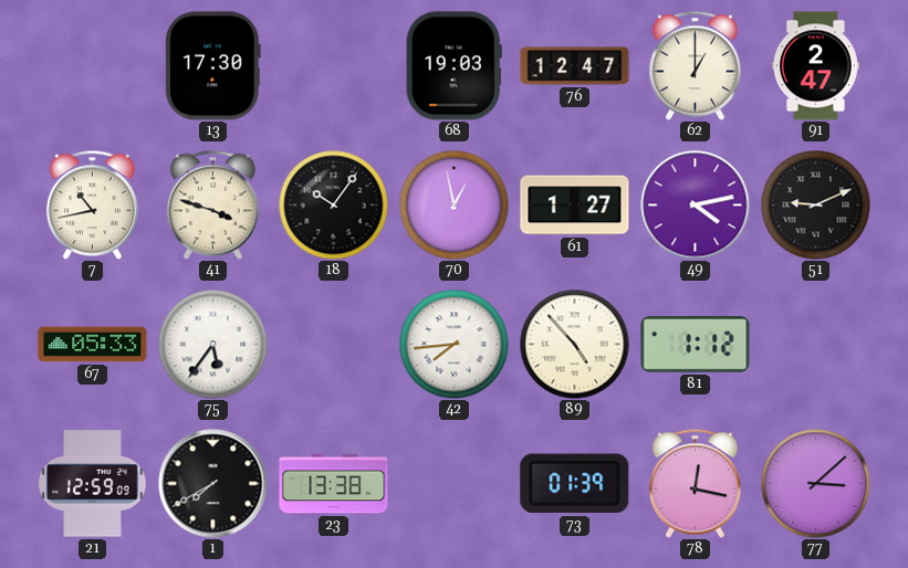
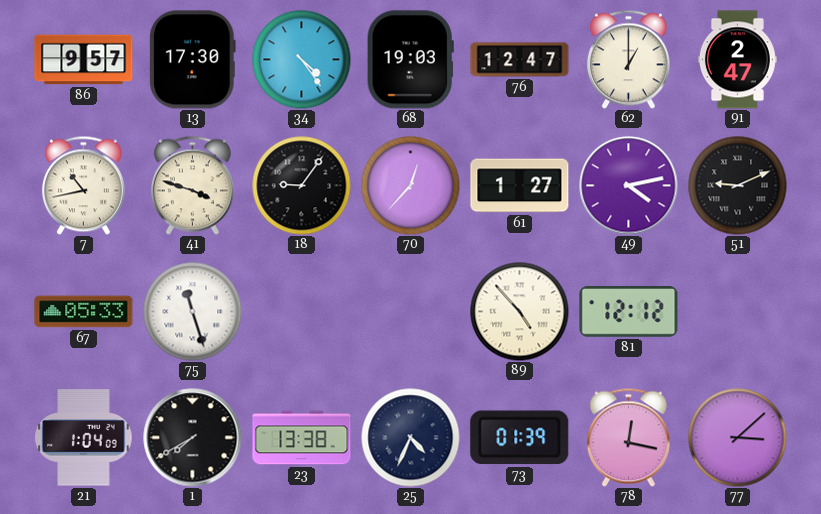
86: none -> 9:57 (84, 60)
34: none -> 4:24 (302, 60)
18: 10:06 -> 9:06 (302, 186)
70: 12:58 -> 12:37 (411, 186)
75: 5:36 -> 11:27 (193, 312)
42: 7:44 -> none (455, 345)
81: 1:12 -> 12:12 (629, 312)
21: 12:59 -> 1:04 (84, 438)
25: none -> 4:34 (411, 438)
